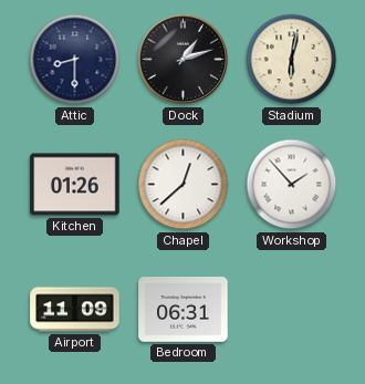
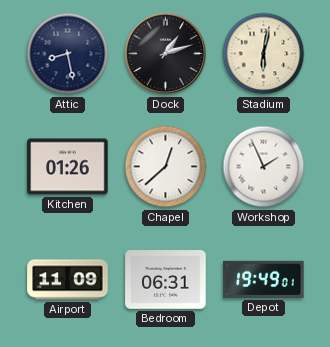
Attic: 8:30 -> 8:28 (68, 54)
Workshop: 1:53 -> 1:56 (264, 167)
Depot: none -> 19:49 (264, 279)
